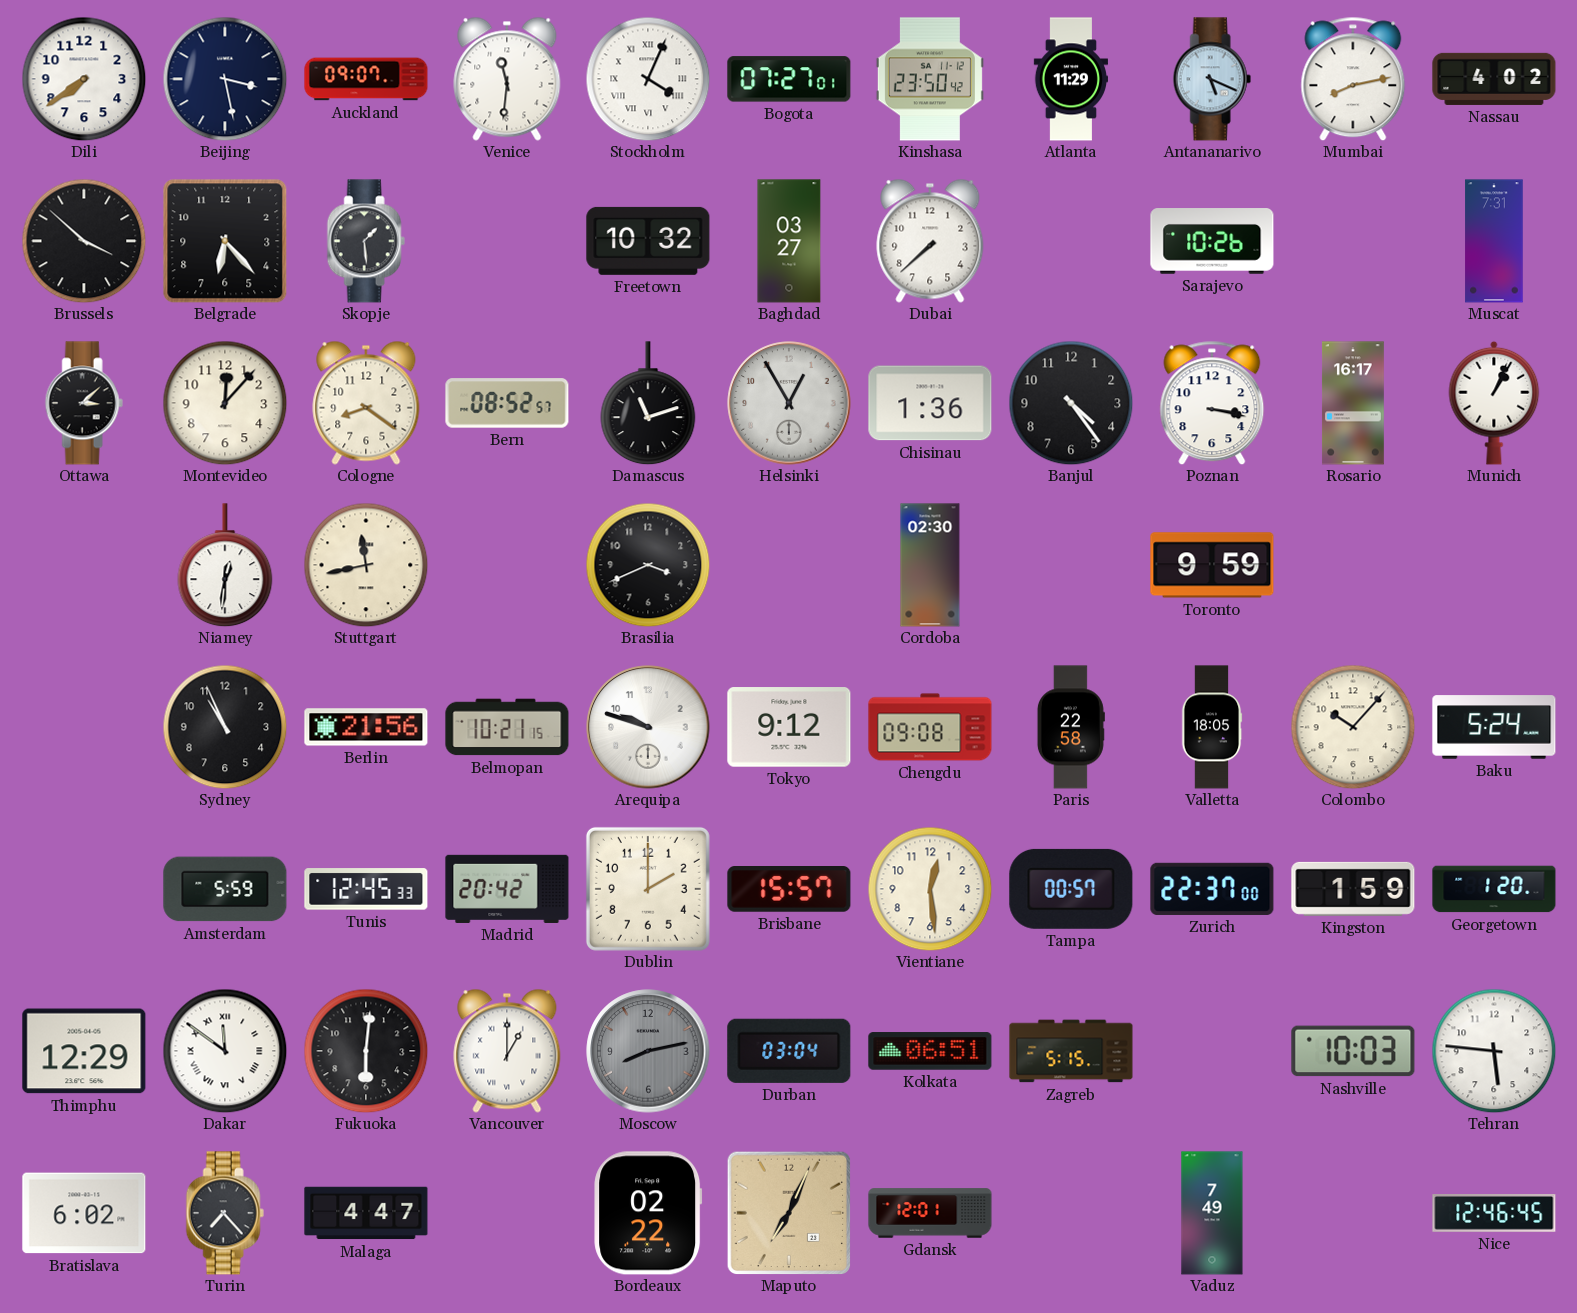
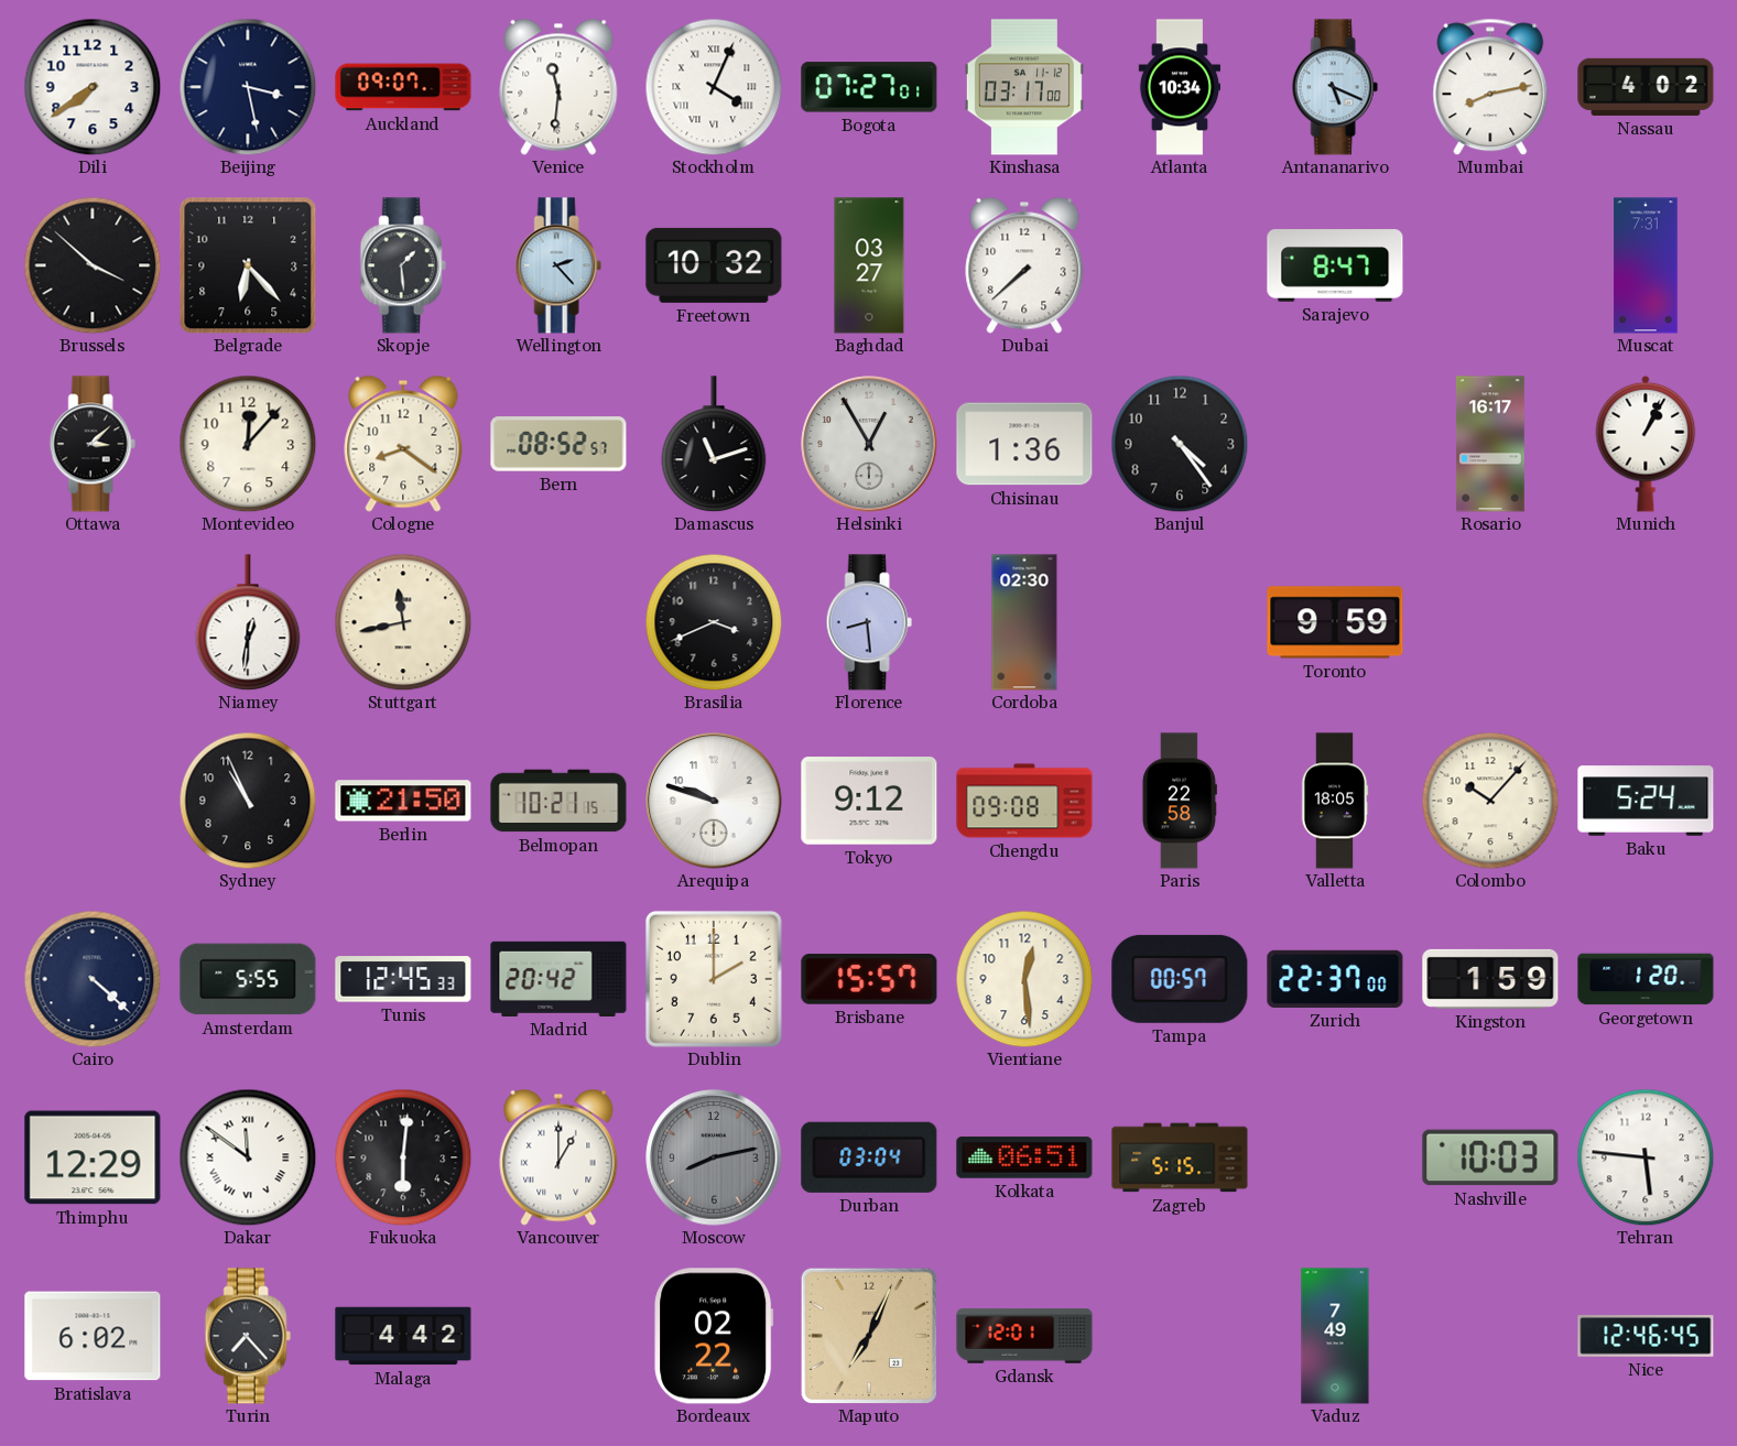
Kinshasa: 23:50 -> 03:17 (1024, 87)
Atlanta: 11:29 -> 10:34 (1179, 87)
Wellington: none -> 2:23 (558, 265)
Sarajevo: 10:26 -> 8:47 (1335, 265)
Poznan: 3:17 -> none (1212, 403)
Florence: none -> 8:29 (869, 622)
Berlin: 21:56 -> 21:50 (403, 801)
Cairo: none -> 4:22 (93, 979)
Amsterdam: 5:59 -> 5:55 (248, 979)
Malaga: 4:47 -> 4:42 (403, 1336)
